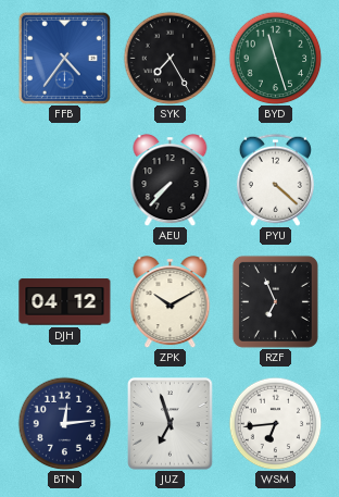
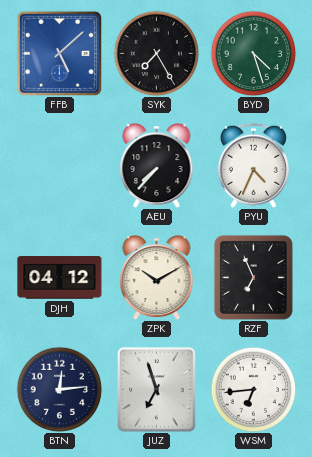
FFB: 4:36 -> 5:08 (59, 53)
BYD: 11:27 -> 4:27 (253, 53)
PYU: 4:22 -> 4:34 (253, 165)
